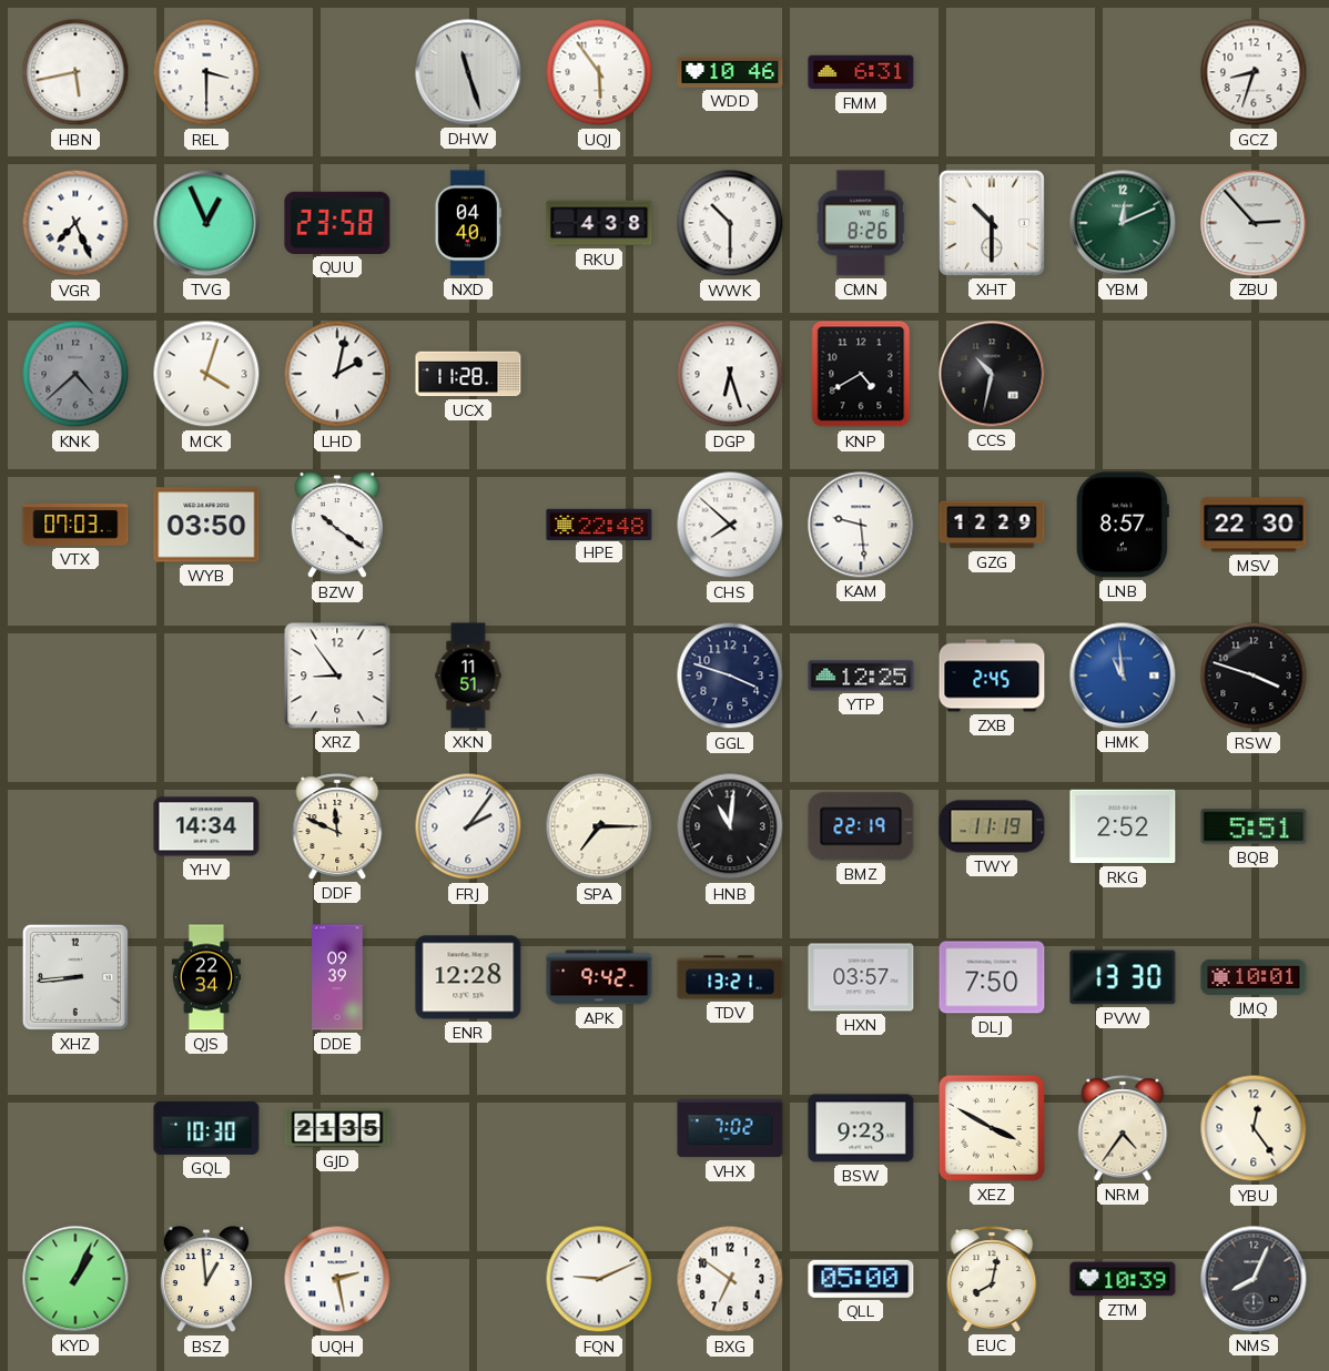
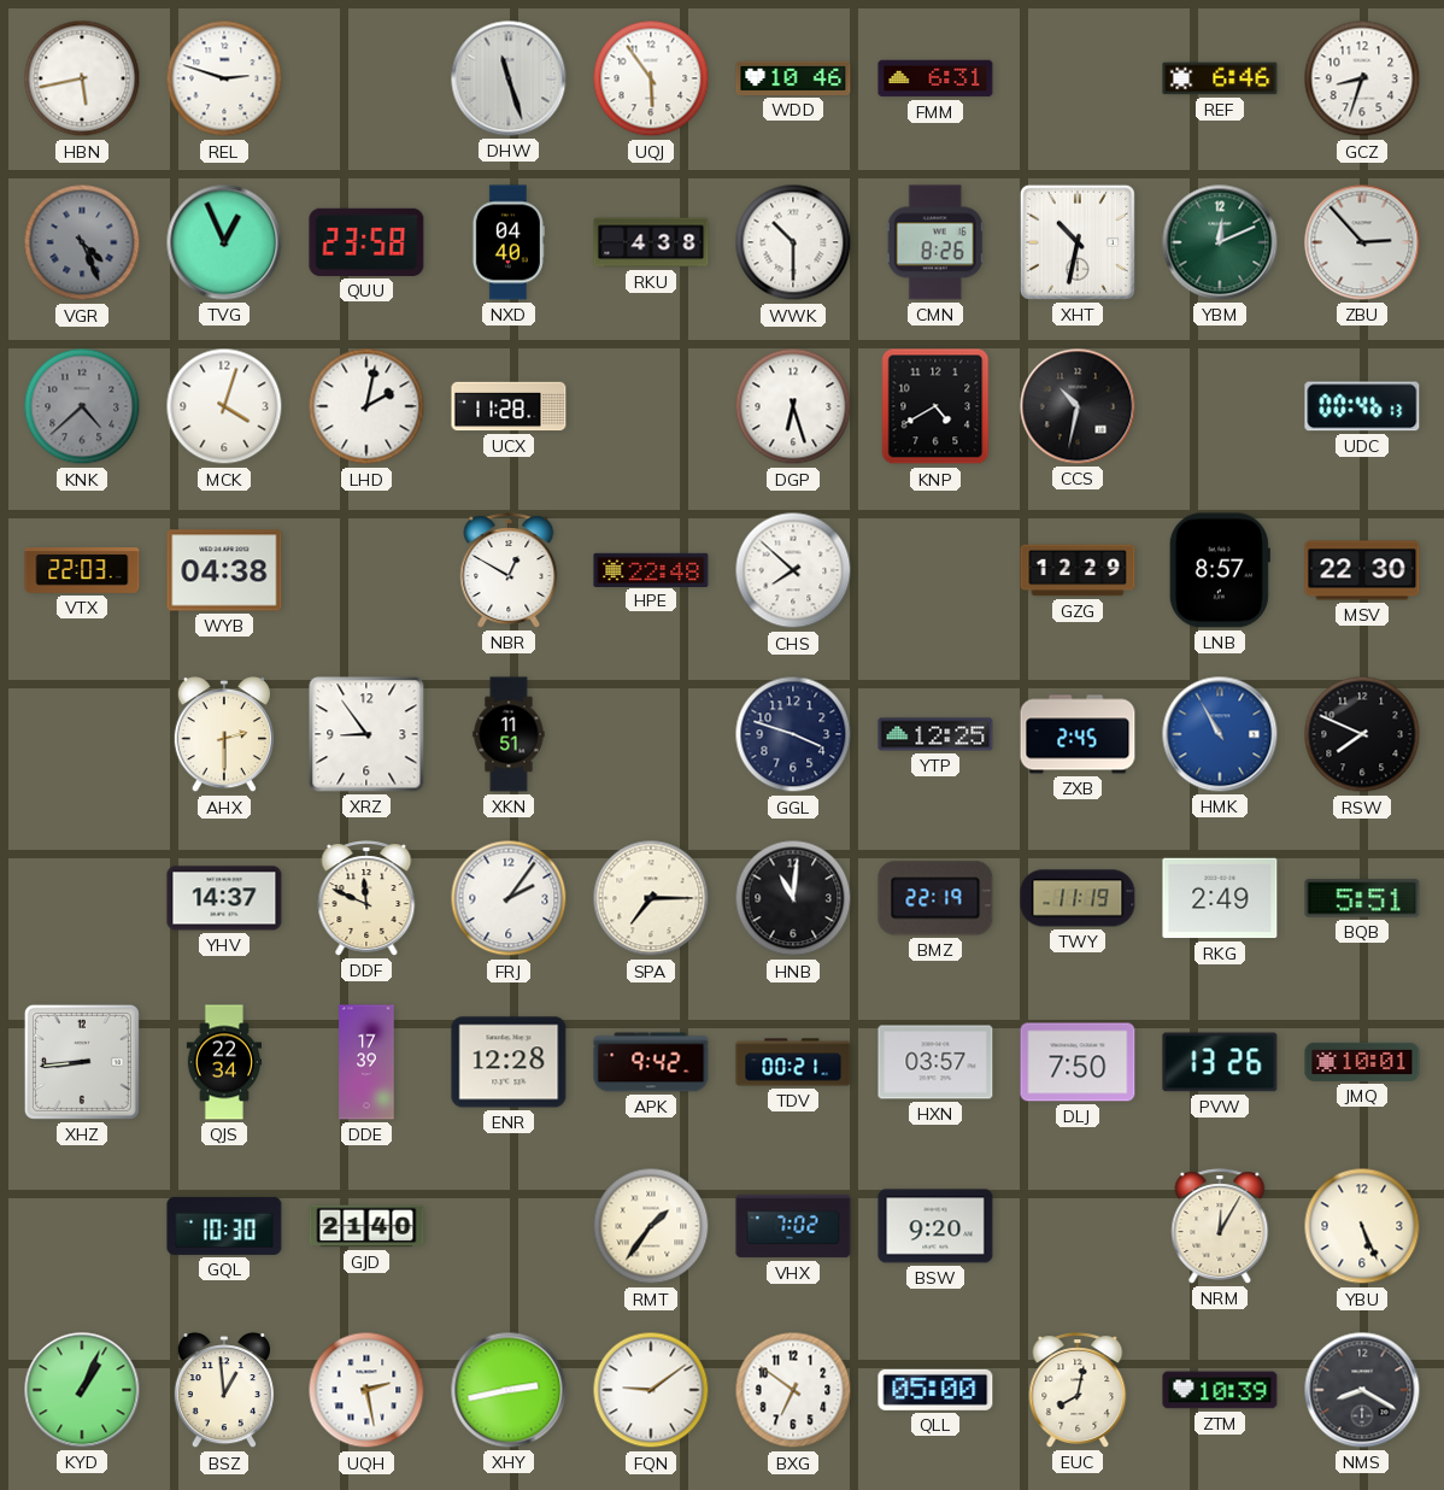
REL: 3:30 -> 2:48 (224, 78)
REF: none -> 6:46 (1220, 78)
VGR: 7:26 -> 4:26 (82, 242)
VGR dial: white -> grey (82, 242)
XHT: 10:30 -> 10:32 (1078, 242)
UDC: none -> 00:46 (1362, 406)
VTX: 07:03 -> 22:03 (82, 571)
WYB: 03:50 -> 04:38 (224, 570)
BZW: 10:21 -> none (337, 526)
NBR: none -> 12:50 (509, 570)
KAM: 9:29 -> none (861, 525)
AHX: none -> 2:30 (224, 735)
HMK: 10:59 -> 10:55 (1220, 734)
RSW: 3:48 -> 7:49 (1362, 734)
YHV: 14:34 -> 14:37 (224, 898)
RKG: 2:52 -> 2:49 (1220, 898)
DDE: 09:39 -> 17:39 (366, 1062)
TDV: 13:21 -> 00:21 (793, 1062)
PVW: 13:30 -> 13:26 (1220, 1062)
GJD: 21:35 -> 21:40 (366, 1226)
RMT: none -> 1:36 (651, 1226)
BSW: 9:23 -> 9:20 (935, 1226)
XEZ: 3:50 -> none (992, 1128)
NRM: 4:36 -> 12:05 (1220, 1226)
YBU: 12:24 -> 5:26 (1362, 1226)
XHY: none -> 2:43 (509, 1390)
FQN: 9:11 -> 9:09 (651, 1390)
NMS: 8:04 -> 8:20 (1362, 1390)
